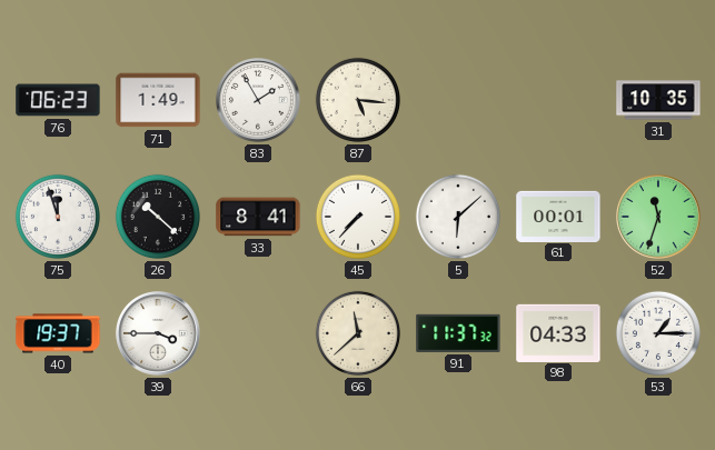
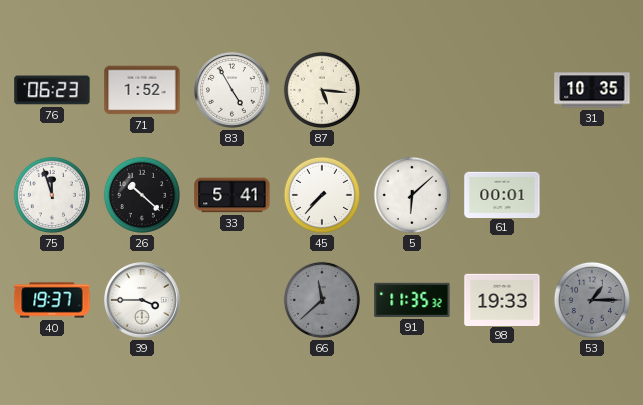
71: 1:49 -> 1:52 (142, 90)
83: 1:55 -> 4:55 (233, 91)
33: 8:41 -> 5:41 (232, 195)
52: 11:33 -> none (659, 218)
66 dial: cream -> grey (322, 300)
91: 11:37 -> 11:35 (412, 300)
98: 04:33 -> 19:33 (502, 299)
53 dial: white -> grey (592, 300)
